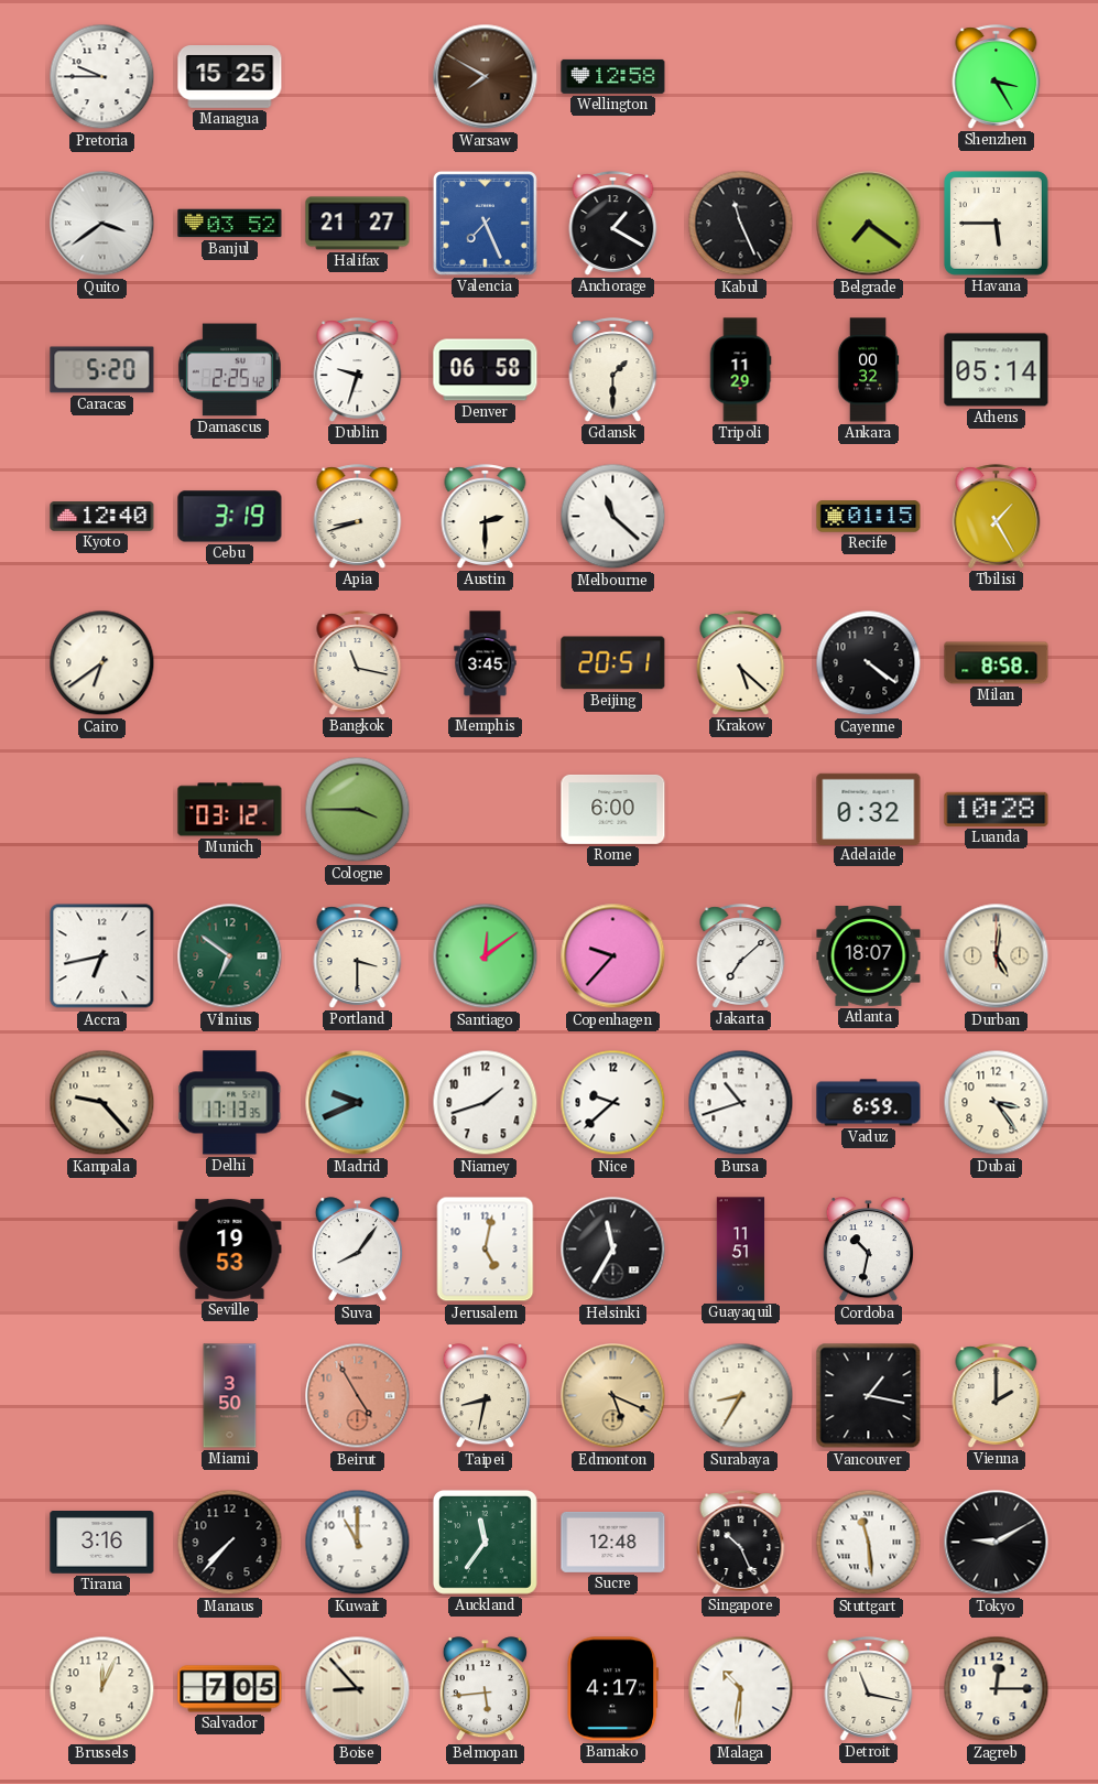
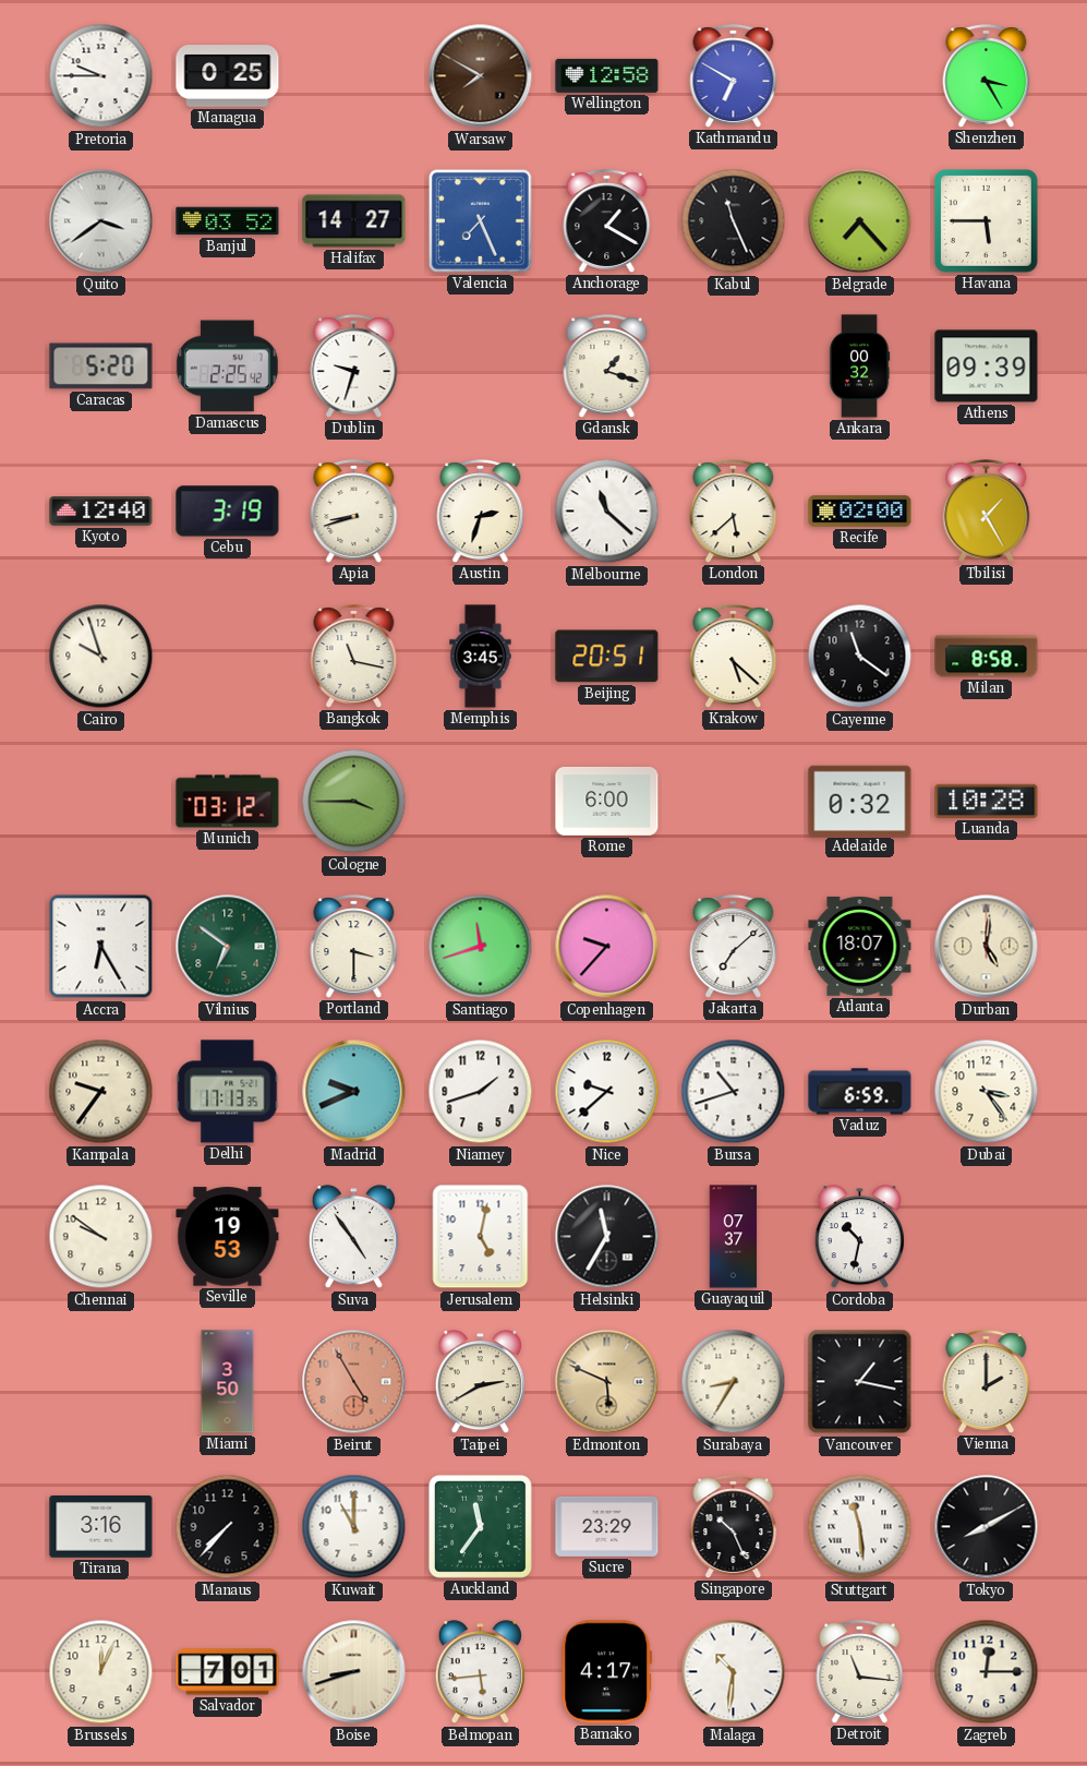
Managua: 15:25 -> 0:25 (228, 76)
Kathmandu: none -> 6:50 (734, 76)
Halifax: 21:27 -> 14:27 (354, 221)
Belgrade: 7:21 -> 7:23 (860, 221)
Denver: 06:58 -> none (486, 370)
Gdansk: 1:30 -> 1:18 (607, 367)
Tripoli: 11:29 -> none (740, 370)
Athens: 05:14 -> 09:39 (987, 367)
Austin: 2:30 -> 2:33 (481, 512)
London: none -> 5:38 (734, 512)
Recife: 01:15 -> 02:00 (860, 512)
Cairo: 6:39 -> 9:57 (101, 657)
Cayenne: 4:21 -> 11:21 (860, 657)
Accra: 6:43 -> 6:25 (101, 947)
Santiago: 12:09 -> 11:42 (481, 947)
Kampala: 9:23 -> 9:36 (101, 1092)
Chennai: none -> 9:51 (101, 1237)
Suva: 8:06 -> 4:54 (353, 1237)
Guayaquil: 11:51 -> 07:37 (734, 1237)
Taipei: 8:32 -> 2:40 (480, 1382)
Edmonton: 5:19 -> 5:49 (607, 1382)
Sucre: 12:48 -> 23:29 (607, 1526)
Tokyo: 9:10 -> 8:10 (987, 1527)
Salvador: 7:05 -> 7:01 (228, 1672)
Boise: 8:53 -> 8:42 (354, 1672)
Detroit: 11:17 -> 11:16 (860, 1672)
